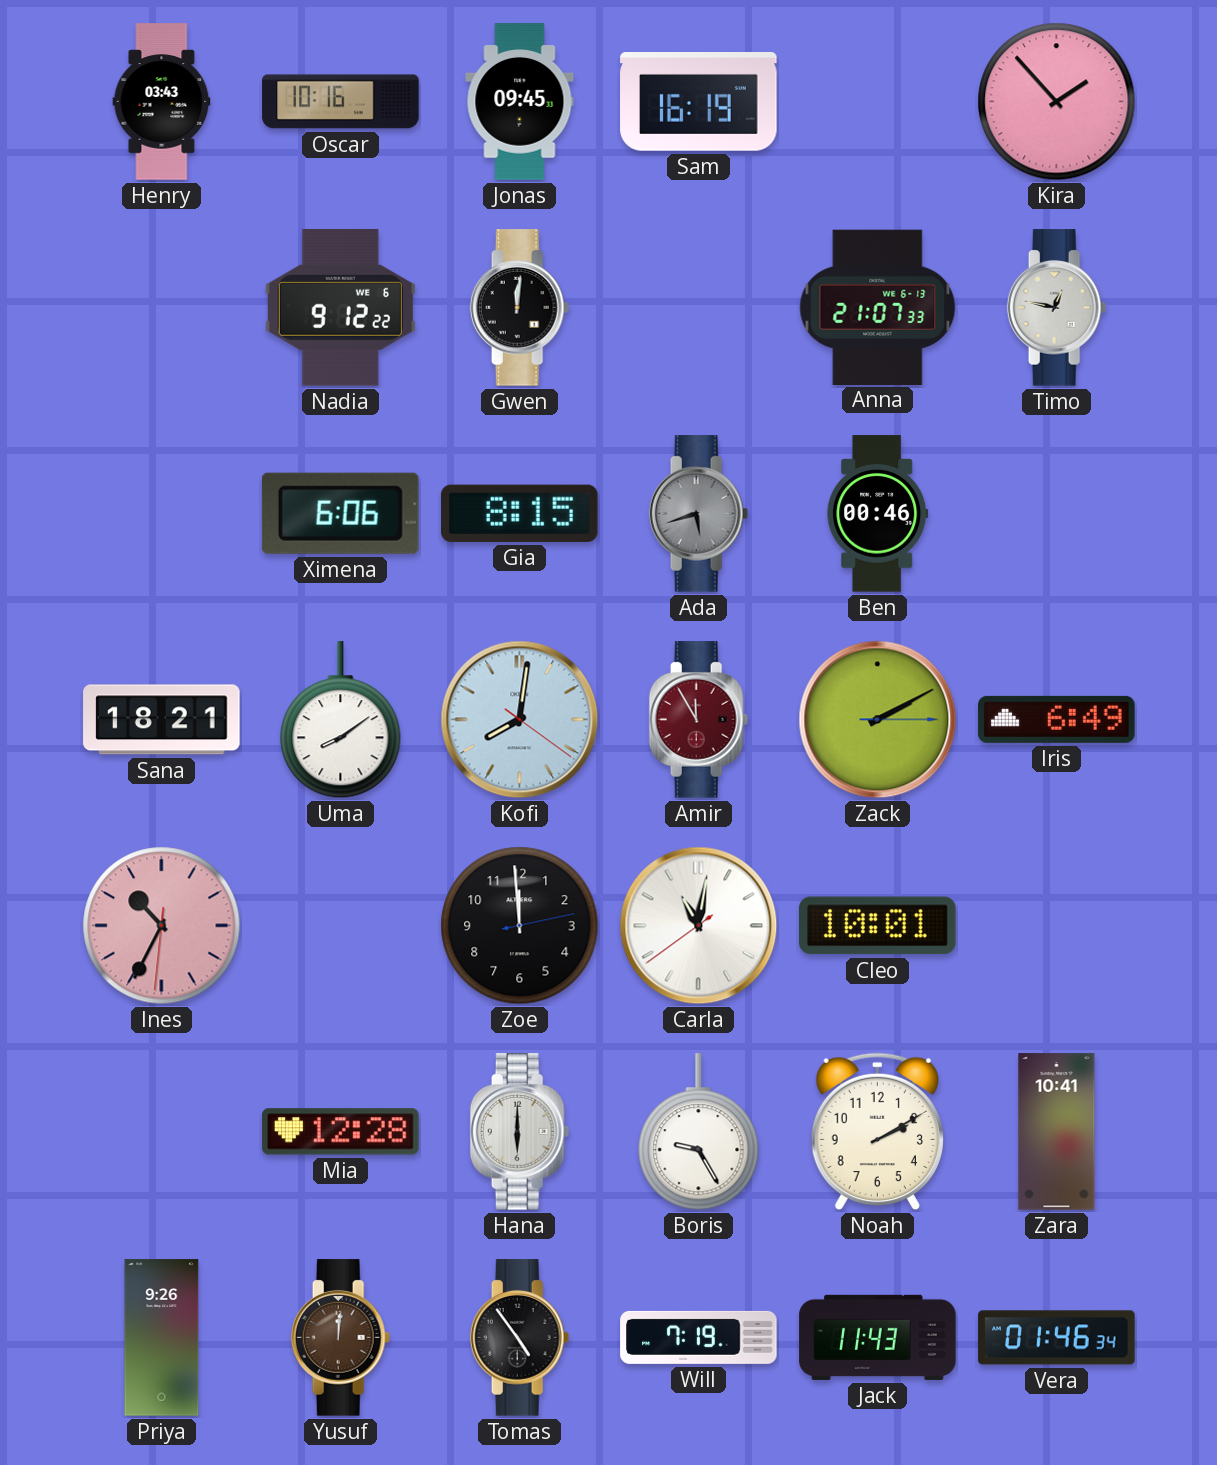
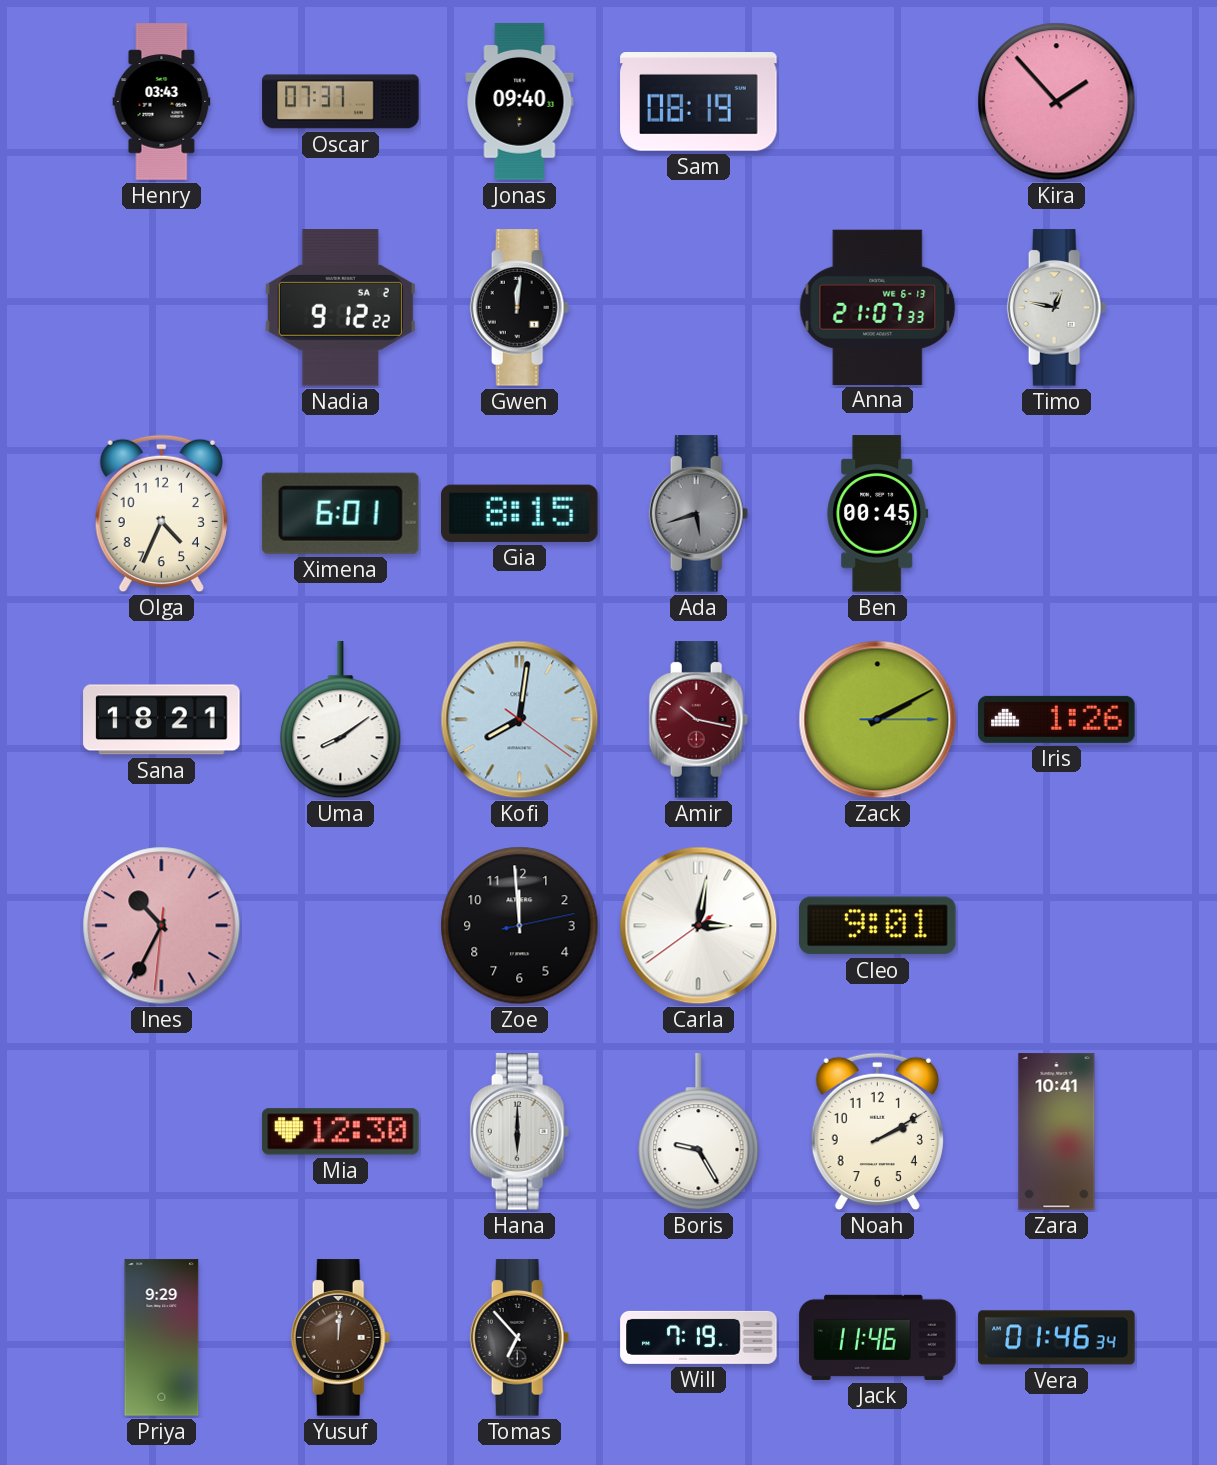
Oscar: 10:16 -> 07:37 (341, 102)
Jonas: 09:45 -> 09:40 (520, 102)
Sam: 16:19 -> 08:19 (699, 102)
Nadia date: WE 6 -> SA 2 (340, 308)
Olga: none -> 4:34 (161, 514)
Ximena: 6:06 -> 6:01 (340, 513)
Ben: 00:46 -> 00:45 (878, 514)
Amir: 11:55 -> 10:17 (699, 720)
Iris: 6:49 -> 1:26 (1057, 719)
Carla: 11:01 -> 3:01 (699, 926)
Cleo: 10:01 -> 9:01 (878, 926)
Mia: 12:28 -> 12:30 (341, 1132)
Priya: 9:26 -> 9:29 (162, 1338)
Tomas: 4:54 -> 6:53 (520, 1338)
Jack: 11:43 -> 11:46 (878, 1337)
